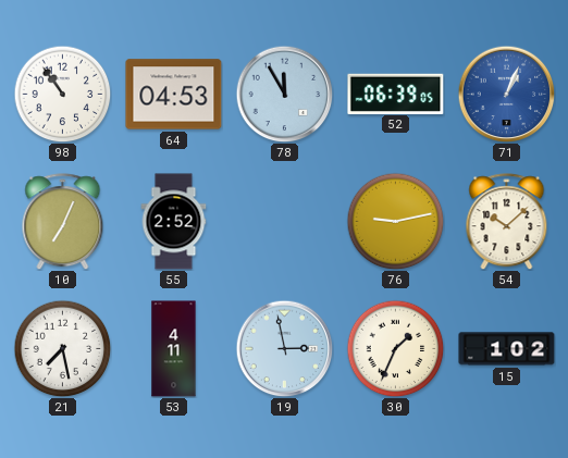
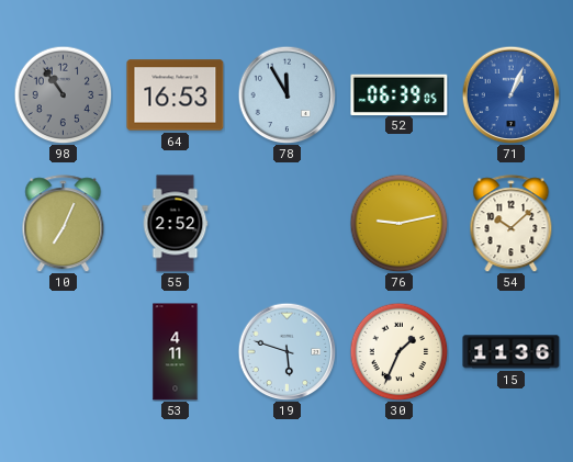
98 dial: white -> grey (63, 94)
64: 04:53 -> 16:53 (176, 95)
21: 7:28 -> none (62, 348)
19: 2:58 -> 5:48 (286, 351)
15: 1:02 -> 11:36 (512, 352)
